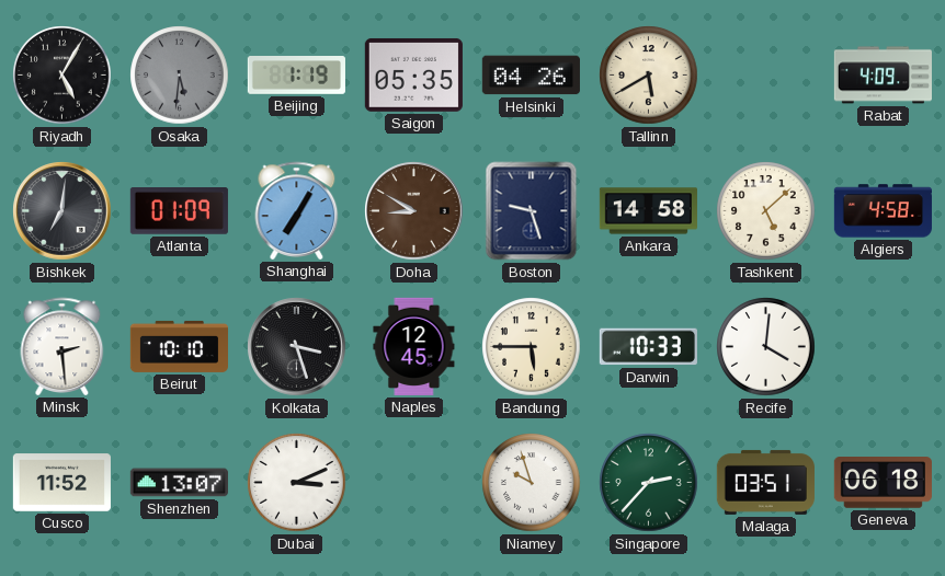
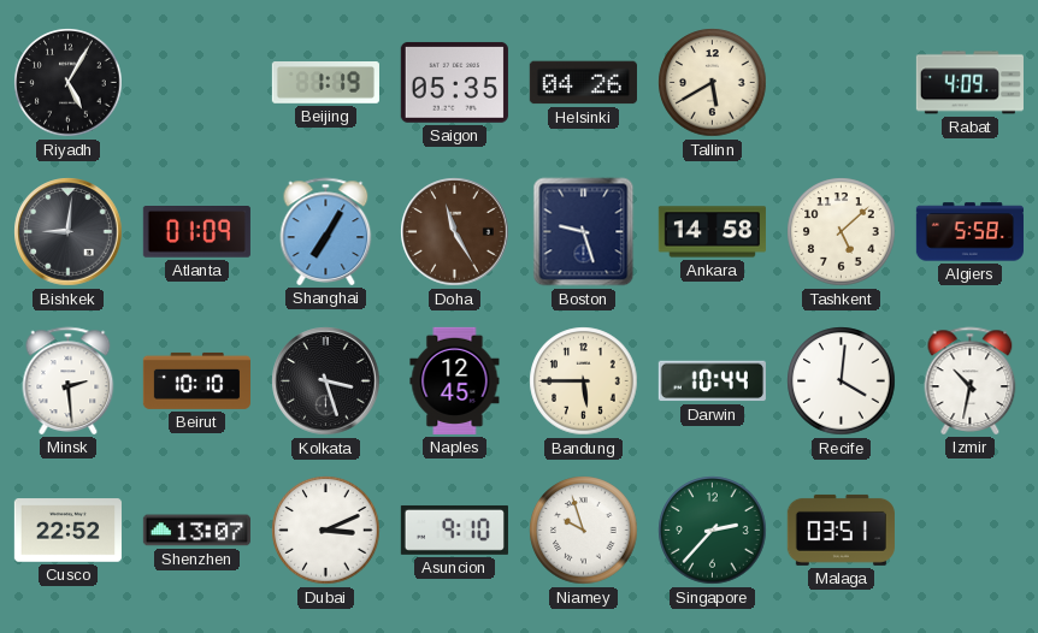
Osaka: 5:31 -> none (180, 76)
Bishkek: 7:01 -> 9:01 (69, 232)
Doha: 8:50 -> 11:25 (455, 232)
Algiers: 4:58 -> 5:58 (969, 232)
Darwin: 10:33 -> 10:44 (712, 381)
Izmir: none -> 10:32 (971, 380)
Cusco: 11:52 -> 22:52 (67, 531)
Asuncion: none -> 9:10 (454, 530)
Geneva: 06:18 -> none (883, 483)
